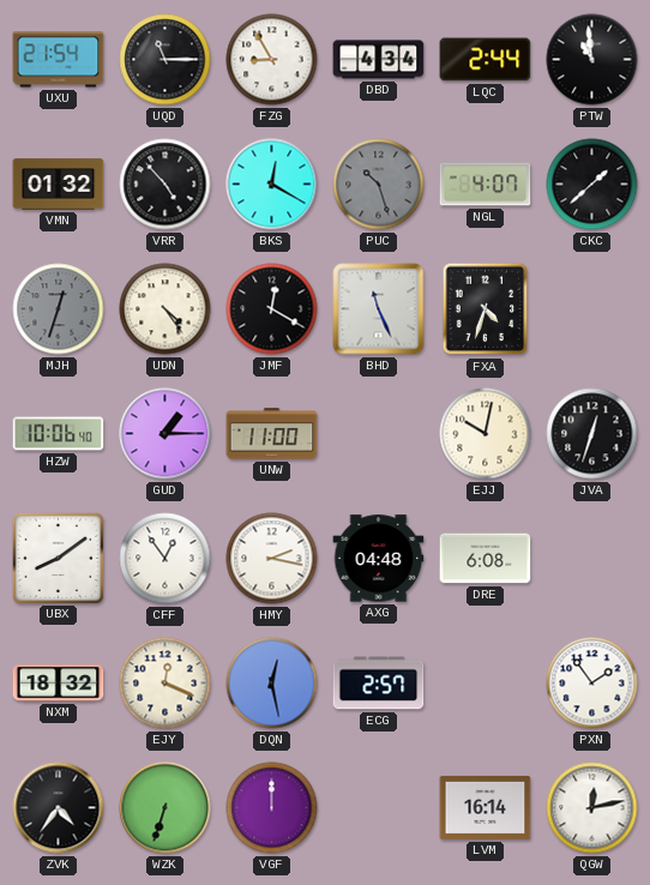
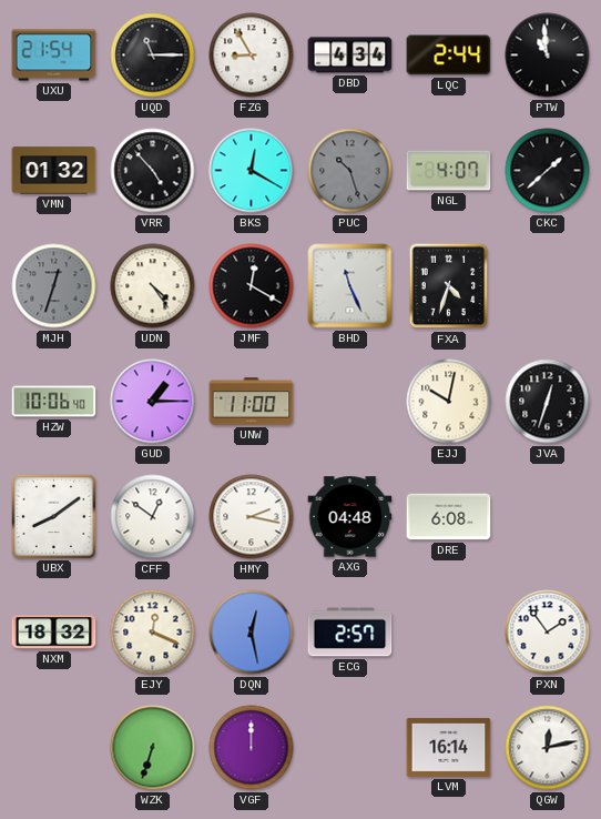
CFF: 12:54 -> 12:51 (153, 517)
ZVK: 4:36 -> none (59, 808)
